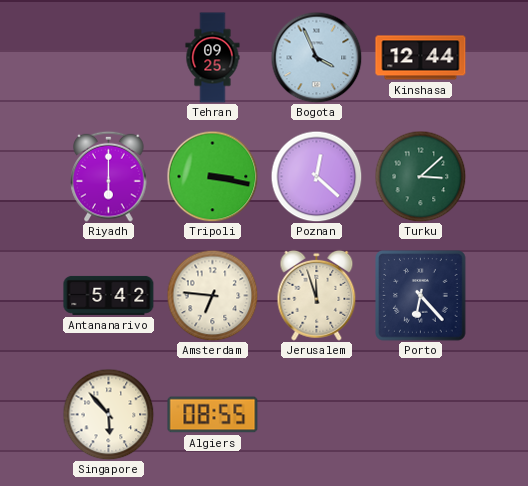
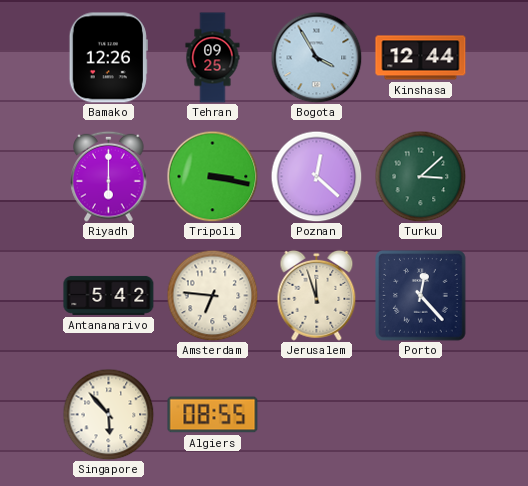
Bamako: none -> 12:26 (108, 58)
Bogota: 3:56 -> 3:55 (316, 57)
Porto: 6:23 -> 12:23 (421, 296)
